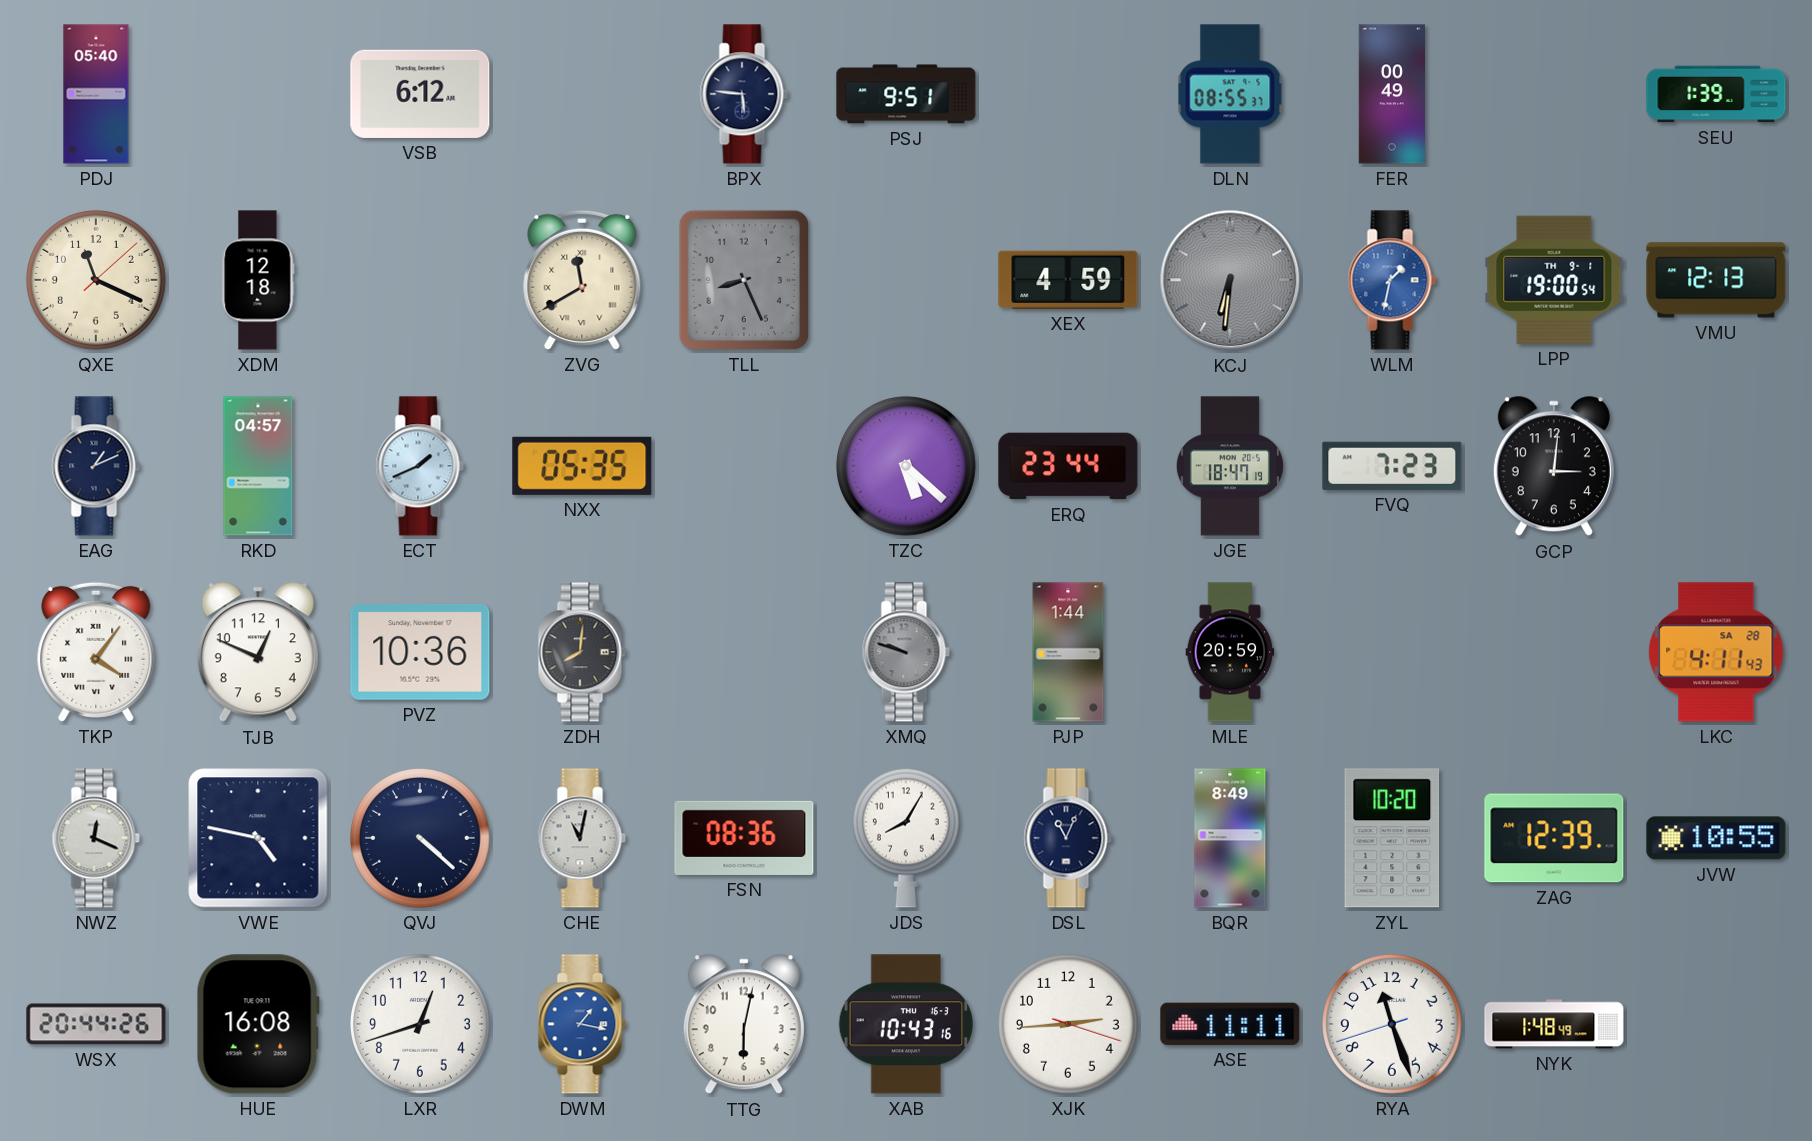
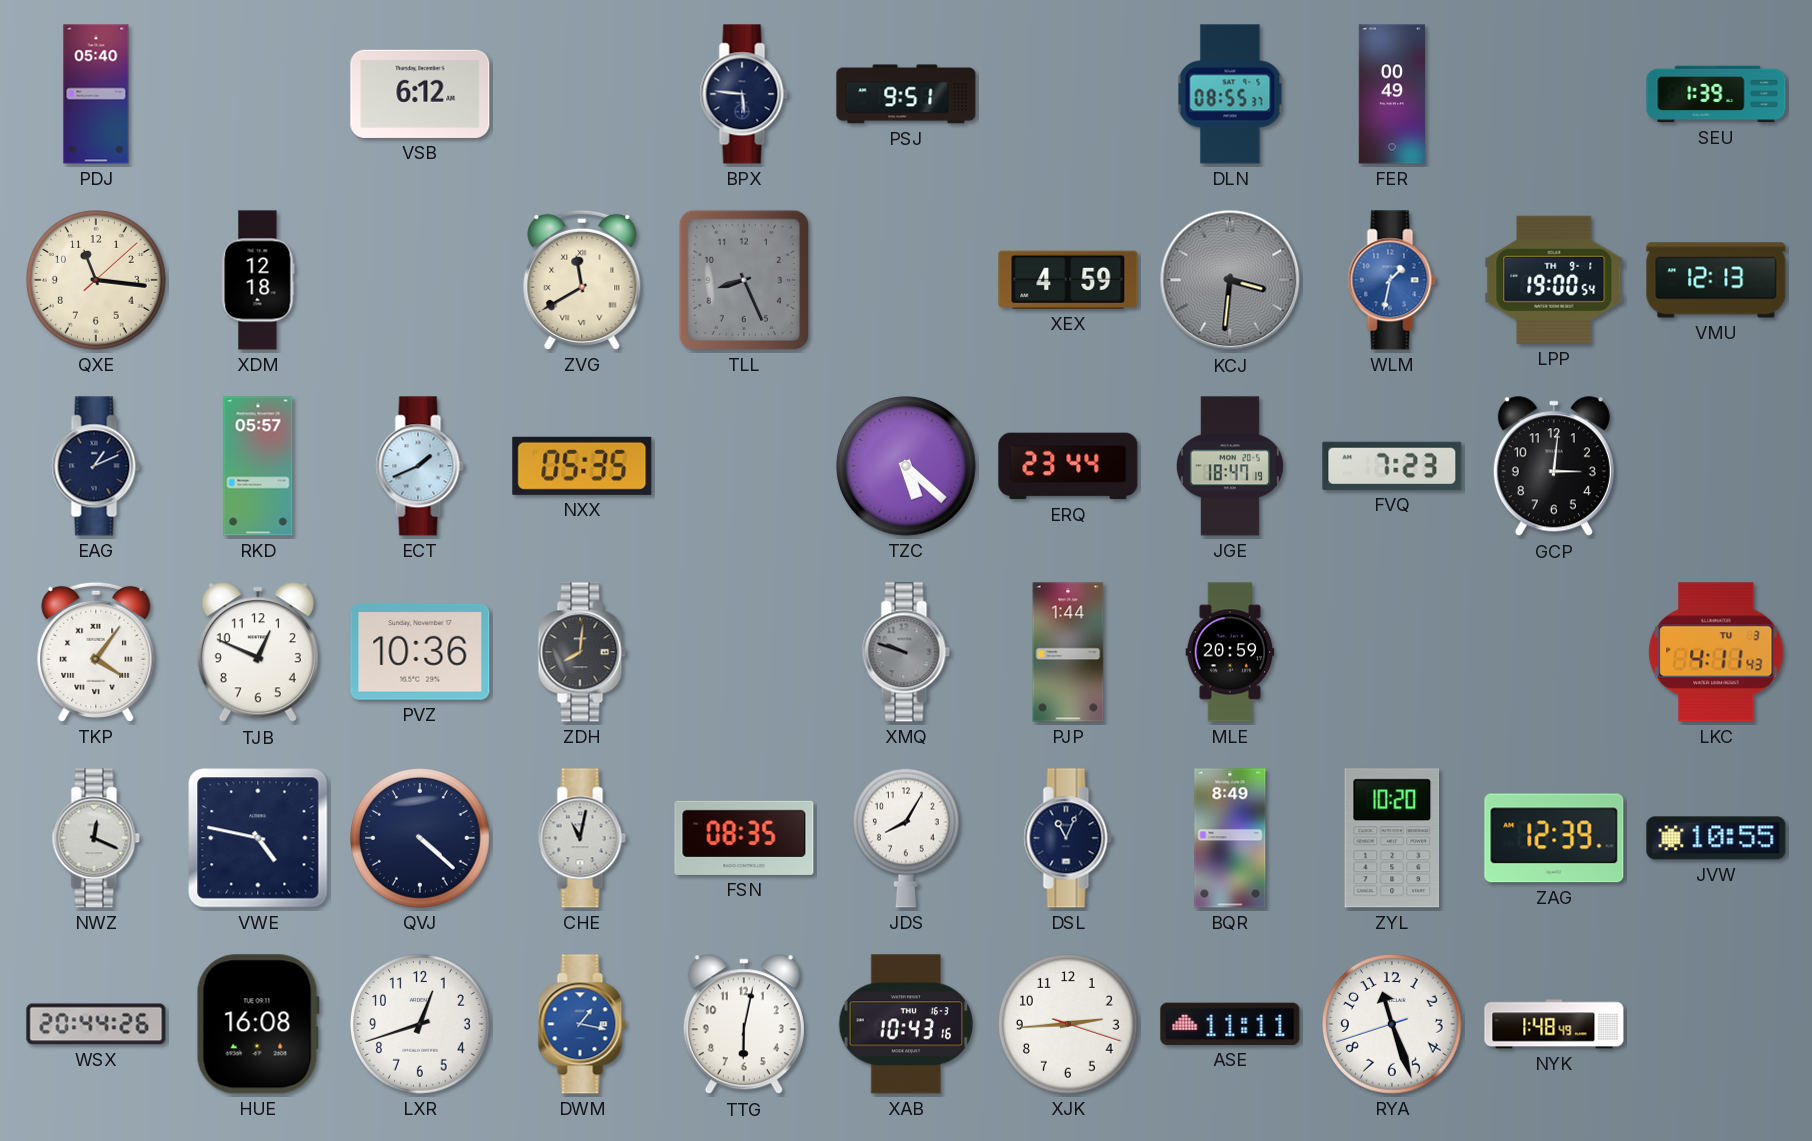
QXE: 11:19 -> 11:16 (97, 281)
KCJ: 6:31 -> 3:31 (1230, 280)
RKD: 04:57 -> 05:57 (258, 466)
LKC date: SA 28 -> TU 3 (1716, 652)
FSN: 08:36 -> 08:35 (744, 838)
